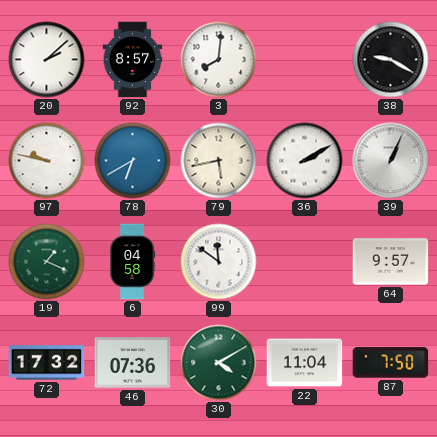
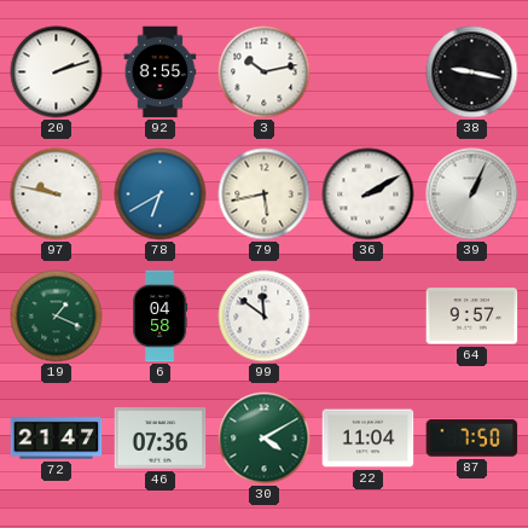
20: 2:08 -> 2:12 (57, 72)
92: 8:57 -> 8:55 (161, 72)
3: 8:01 -> 10:13 (265, 72)
38: 9:20 -> 9:17 (472, 72)
72: 17:32 -> 21:47 (57, 439)
